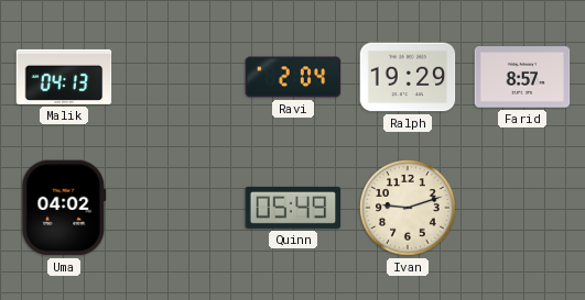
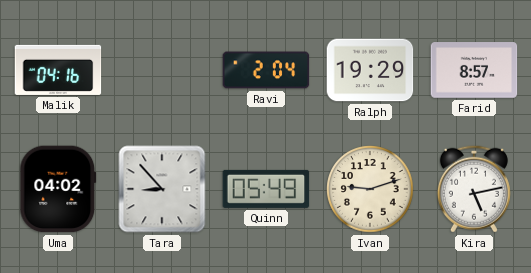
Malik: 04:13 -> 04:16 (58, 70)
Tara: none -> 8:53 (162, 189)
Kira: none -> 5:13 (474, 189)
